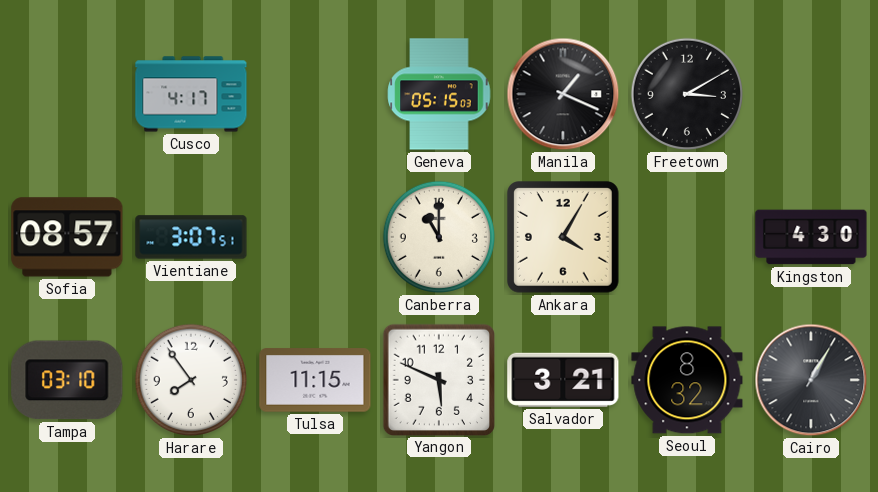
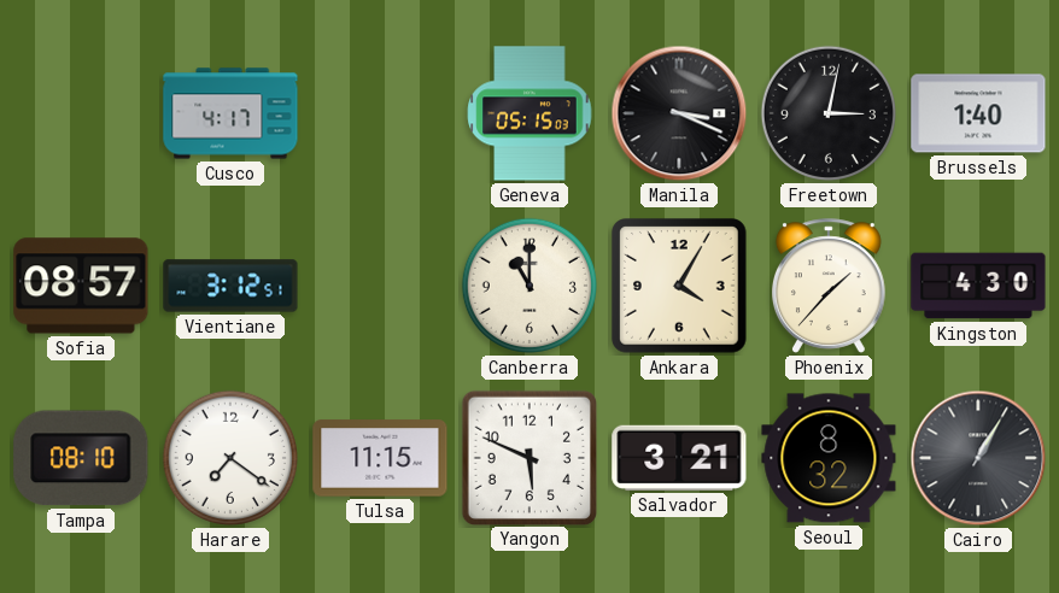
Manila: 1:19 -> 3:19 (679, 113)
Freetown: 3:10 -> 3:02 (829, 113)
Brussels: none -> 1:40 (978, 113)
Vientiane: 3:07 -> 3:12 (230, 286)
Phoenix: none -> 1:37 (829, 286)
Tampa: 03:10 -> 08:10 (81, 458)
Harare: 7:54 -> 7:21 (230, 458)
